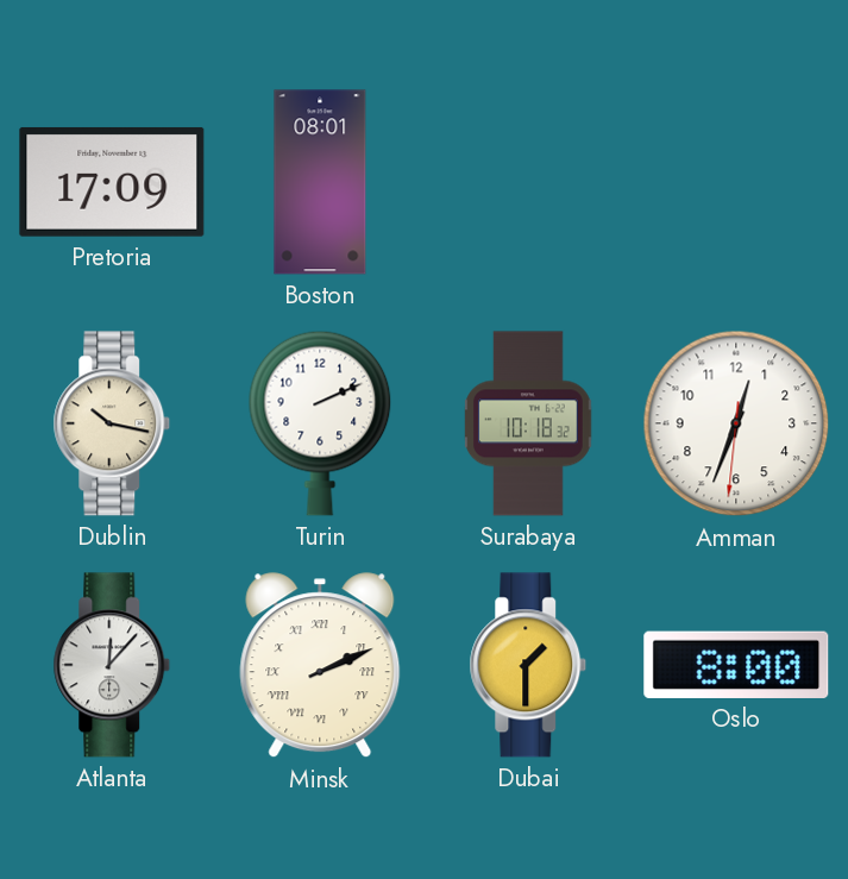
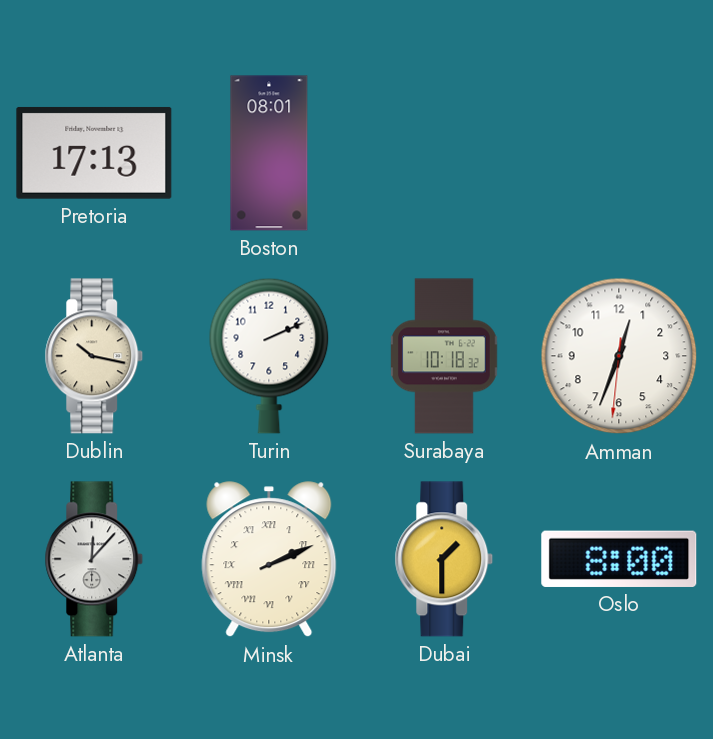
Pretoria: 17:09 -> 17:13 (94, 153)
